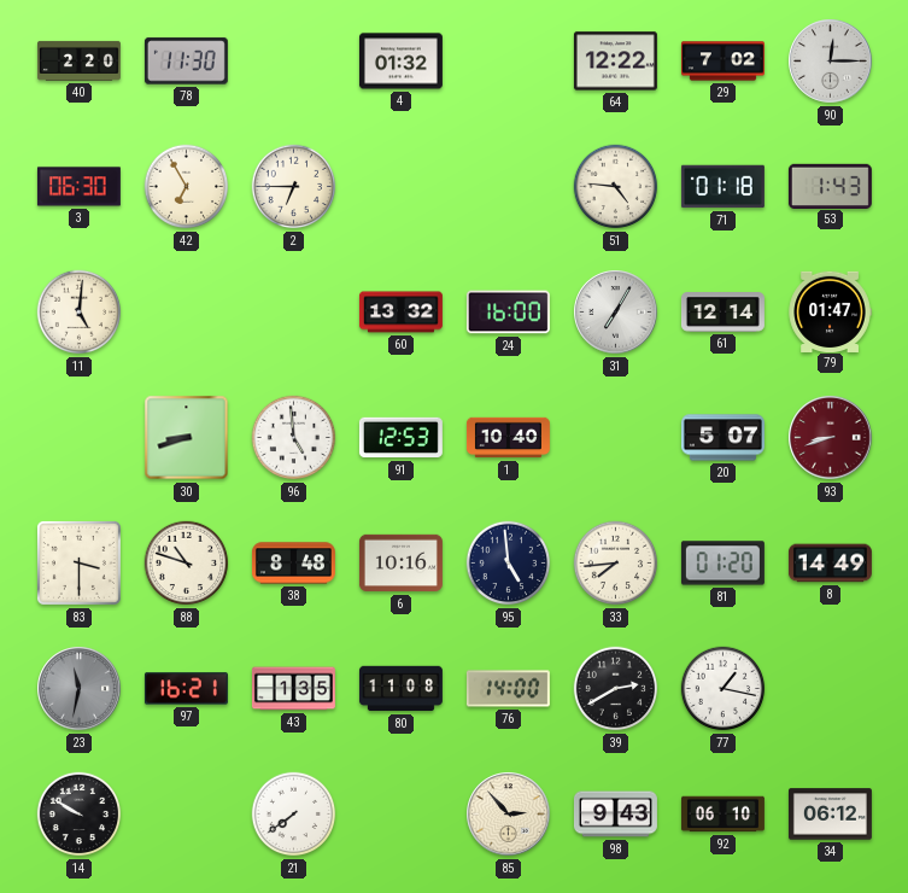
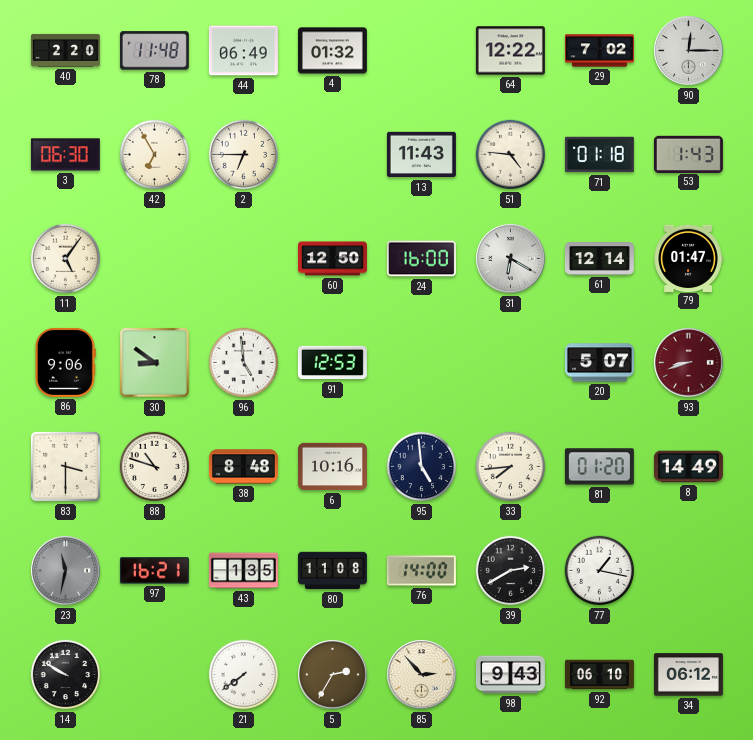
78: 11:30 -> 11:48 (154, 51)
44: none -> 06:49 (243, 51)
13: none -> 11:43 (421, 155)
11: 5:01 -> 5:06 (66, 259)
60: 13:32 -> 12:50 (332, 259)
31: 7:05 -> 6:20 (511, 259)
86: none -> 9:06 (65, 362)
30: 8:42 -> 8:51 (155, 363)
1: 10:40 -> none (508, 438)
5: none -> 2:35 (333, 675)
